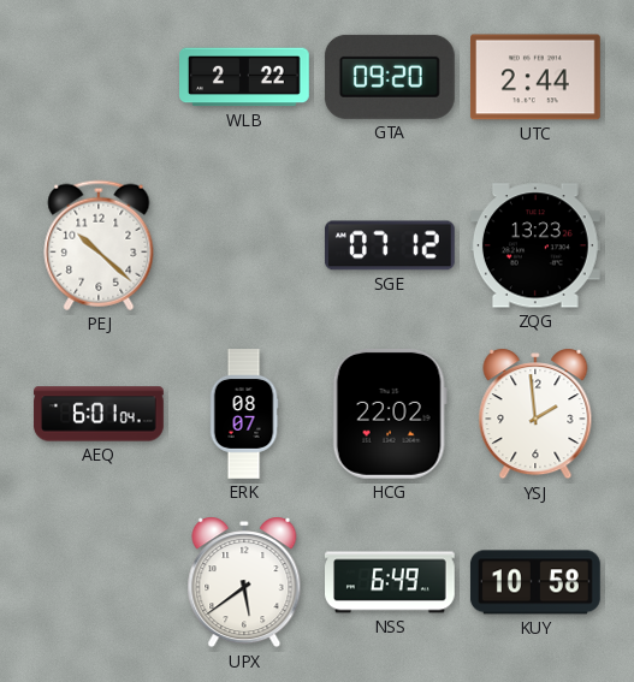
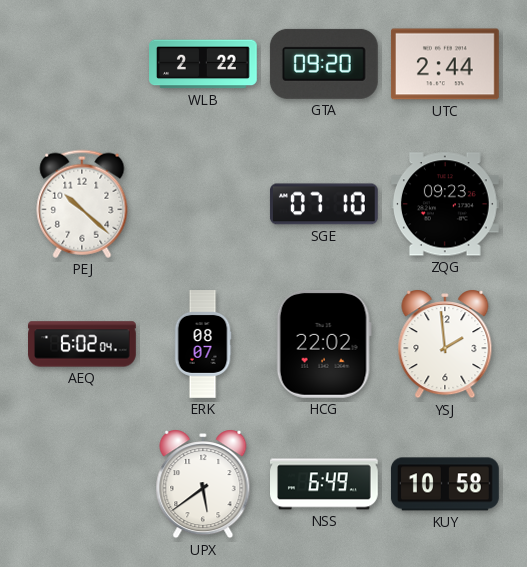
SGE: 07:12 -> 07:10 (324, 204)
ZQG: 13:23 -> 09:23 (445, 204)
AEQ: 6:01 -> 6:02 (82, 344)
